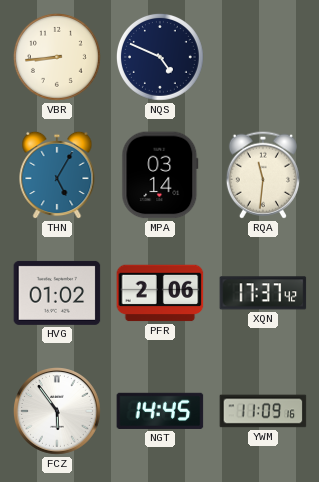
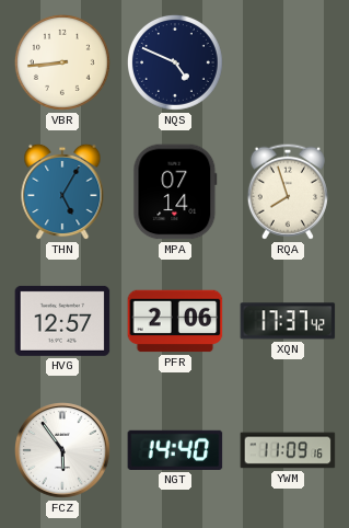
MPA: 03:14 -> 07:14 (175, 192)
RQA: 11:31 -> 7:57 (288, 192)
HVG: 01:02 -> 12:57 (62, 321)
NGT: 14:45 -> 14:40 (175, 450)
